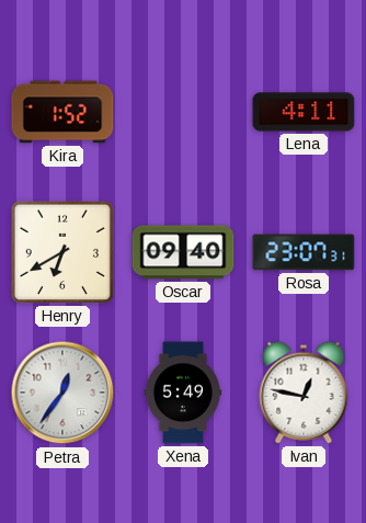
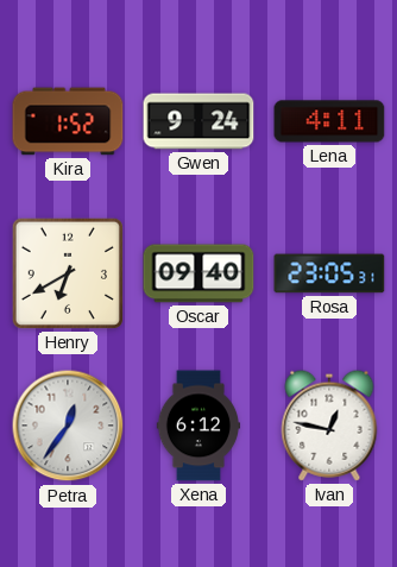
Gwen: none -> 9:24 (198, 121)
Rosa: 23:07 -> 23:05 (329, 273)
Xena: 5:49 -> 6:12 (197, 426)
